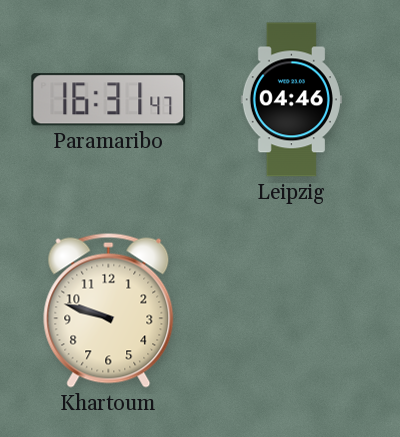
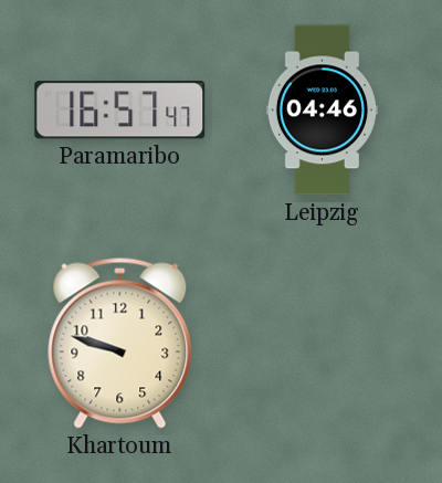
Paramaribo: 16:31 -> 16:57 (120, 111)
